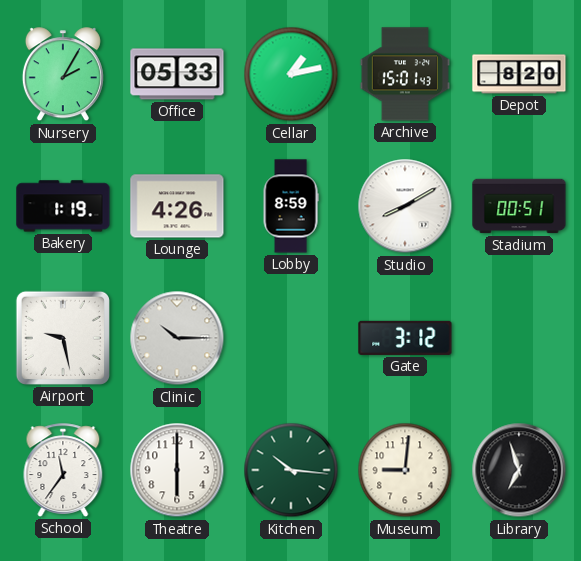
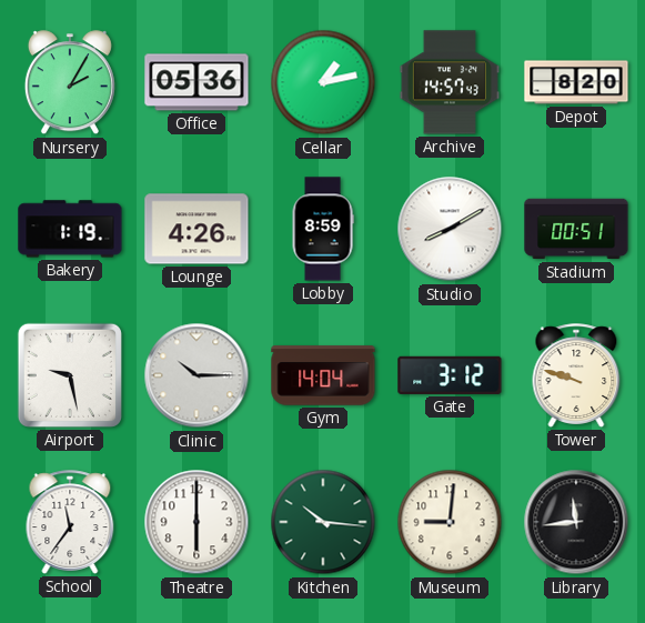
Office: 05:33 -> 05:36 (196, 82)
Archive: 15:01 -> 14:57 (450, 82)
Gym: none -> 14:04 (323, 375)
Tower: none -> 9:48 (576, 375)
Library: 6:57 -> 11:44 (576, 522)
